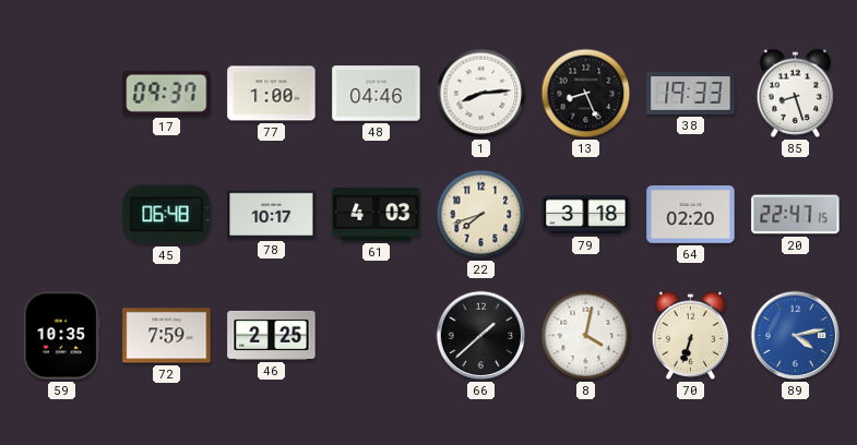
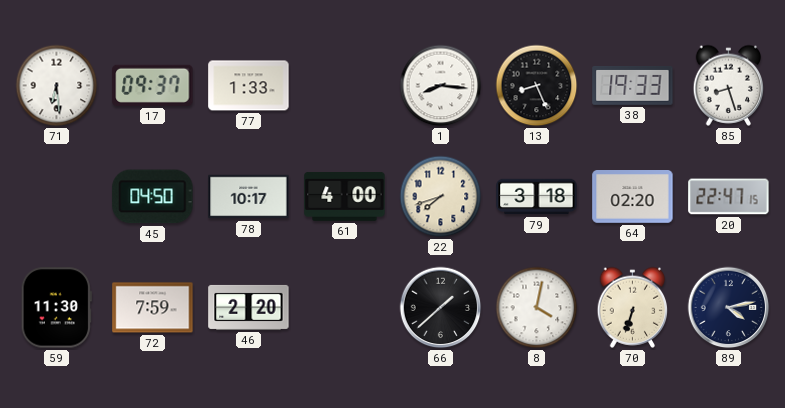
71: none -> 6:29 (57, 86)
77: 1:00 -> 1:33 (249, 86)
48: 04:46 -> none (377, 94)
1: 8:14 -> 8:16 (441, 86)
45: 06:48 -> 04:50 (153, 197)
61: 4:03 -> 4:00 (345, 196)
59: 10:35 -> 11:30 (56, 308)
46: 2:25 -> 2:20 (249, 307)
89 dial: blue -> navy (729, 308)
